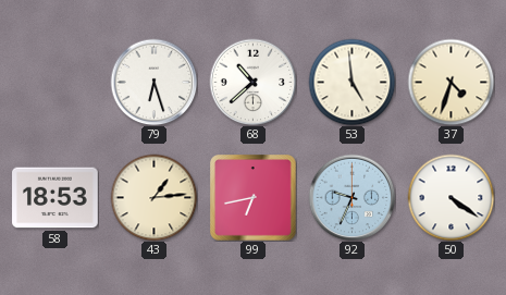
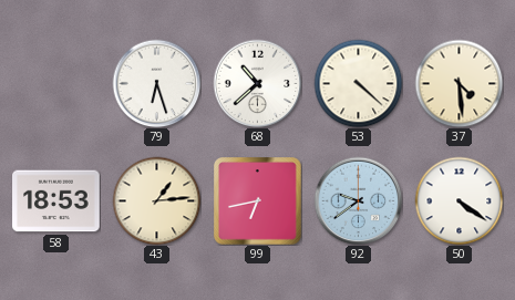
53: 4:59 -> 4:22 (358, 83)
37: 4:33 -> 4:29 (459, 83)
92: 9:34 -> 9:39 (358, 200)
